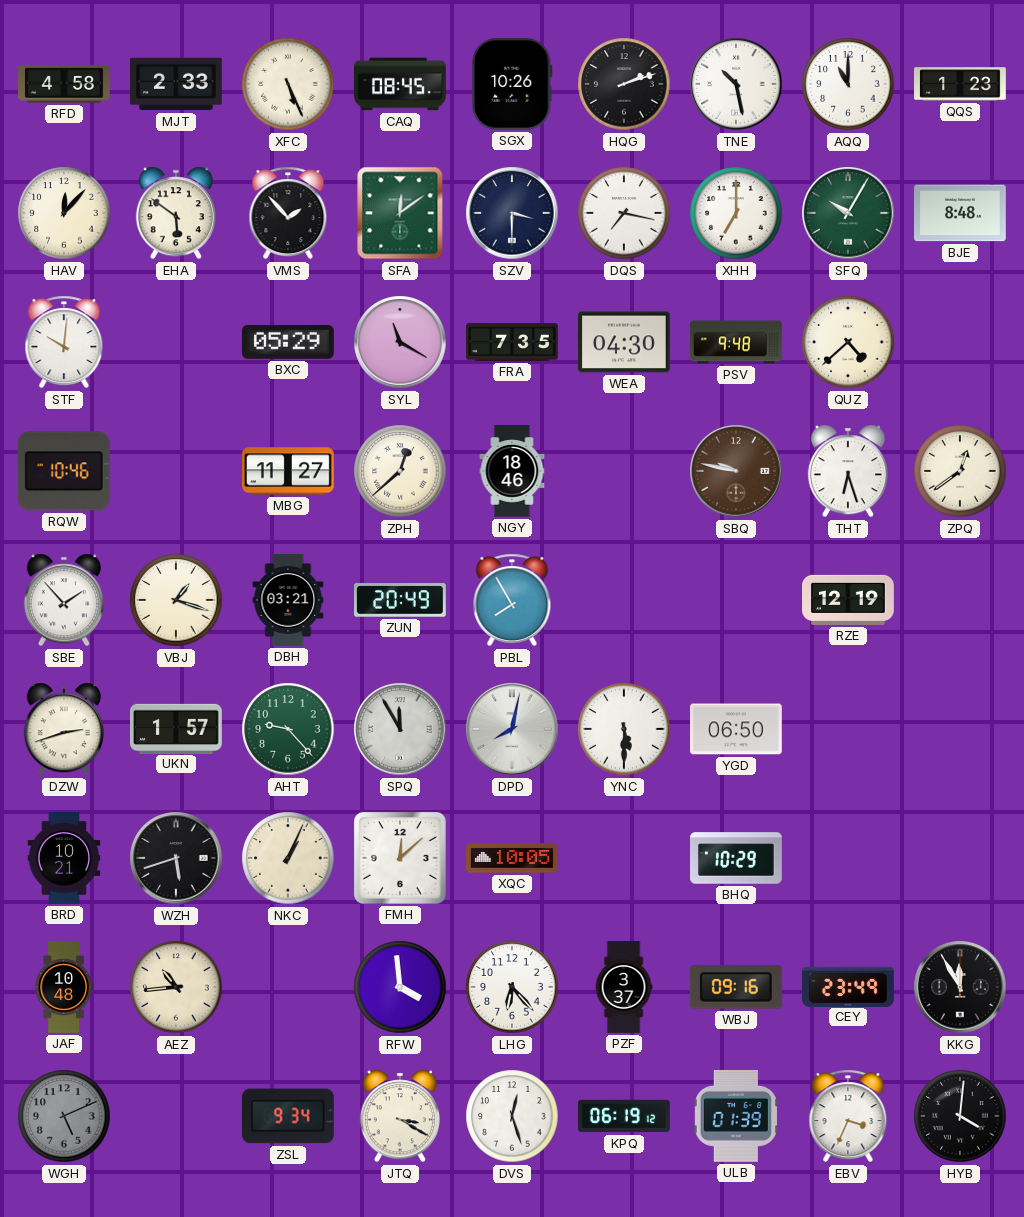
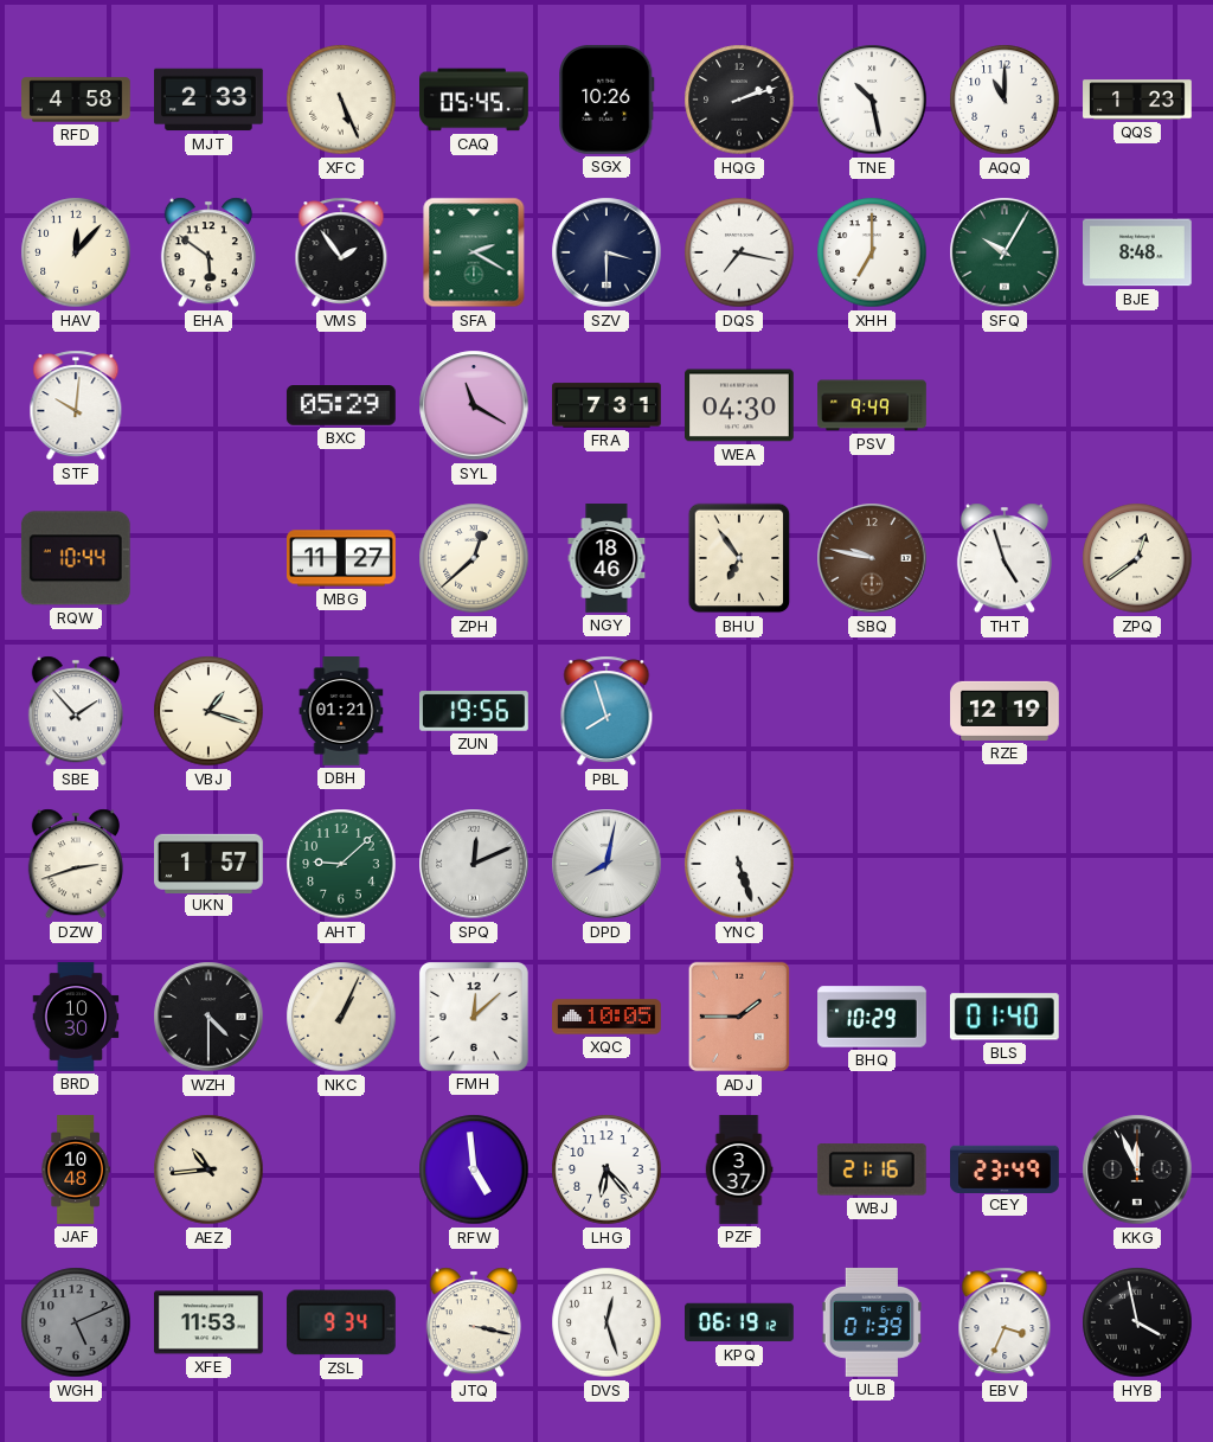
CAQ: 08:45 -> 05:45 (475, 100)
VMS: 1:53 -> 1:54 (341, 252)
SFA: 12:09 -> 2:20 (474, 252)
FRA: 7:35 -> 7:31 (606, 405)
PSV: 9:48 -> 9:49 (872, 405)
QUZ: 4:38 -> none (848, 342)
RQW: 10:46 -> 10:44 (76, 558)
BHU: none -> 6:54 (739, 558)
THT: 6:27 -> 4:57 (1005, 558)
DBH: 03:21 -> 01:21 (341, 712)
ZUN: 20:49 -> 19:56 (475, 711)
PBL: 7:55 -> 7:57 (606, 711)
AHT: 9:23 -> 9:08 (341, 864)
SPQ: 11:55 -> 12:11 (474, 864)
YNC: 5:30 -> 5:27 (739, 864)
YGD: 06:50 -> none (737, 729)
BRD: 10:21 -> 10:30 (76, 1017)
WZH: 5:42 -> 4:30 (208, 1017)
ADJ: none -> 1:45 (739, 1017)
BLS: none -> 01:40 (1005, 1017)
RFW: 3:59 -> 4:59 (474, 1169)
WBJ: 09:16 -> 21:16 (872, 1169)
KKG: 11:55 -> 11:56 (1137, 1169)
XFE: none -> 11:53 (210, 1322)
JTQ: 3:20 -> 3:17 (474, 1322)
HYB: 4:01 -> 3:58 (1137, 1322)
